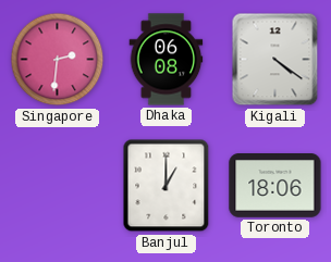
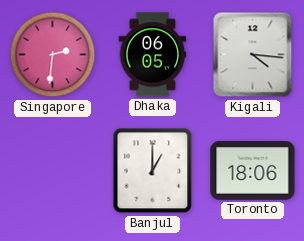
Dhaka: 06:08 -> 06:05 (153, 55)
Kigali: 4:21 -> 4:16 (253, 55)
